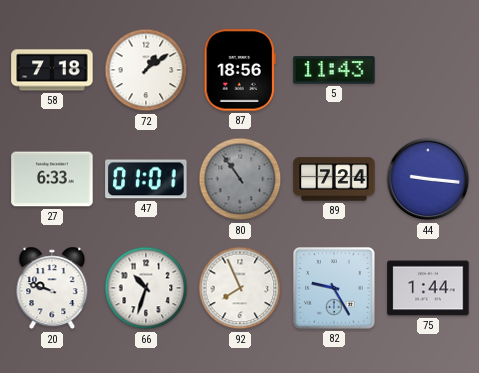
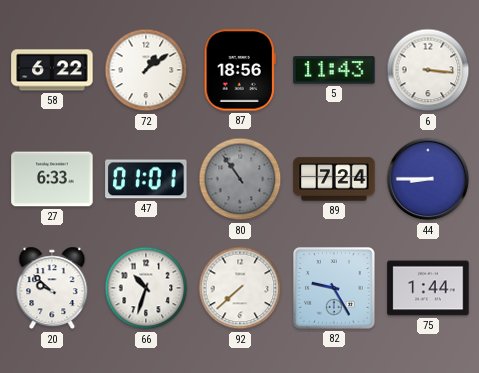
58: 7:18 -> 6:22 (52, 70)
6: none -> 3:16 (428, 70)
44: 9:16 -> 8:45 (428, 179)
20: 9:48 -> 9:52 (52, 288)
92: 7:56 -> 7:38 (240, 288)
